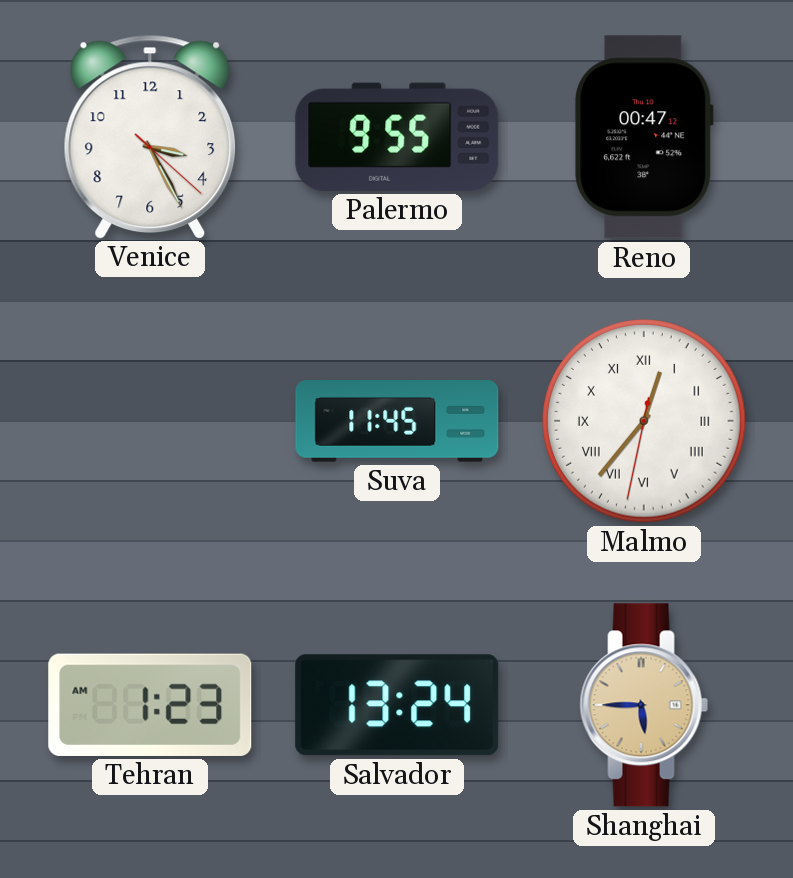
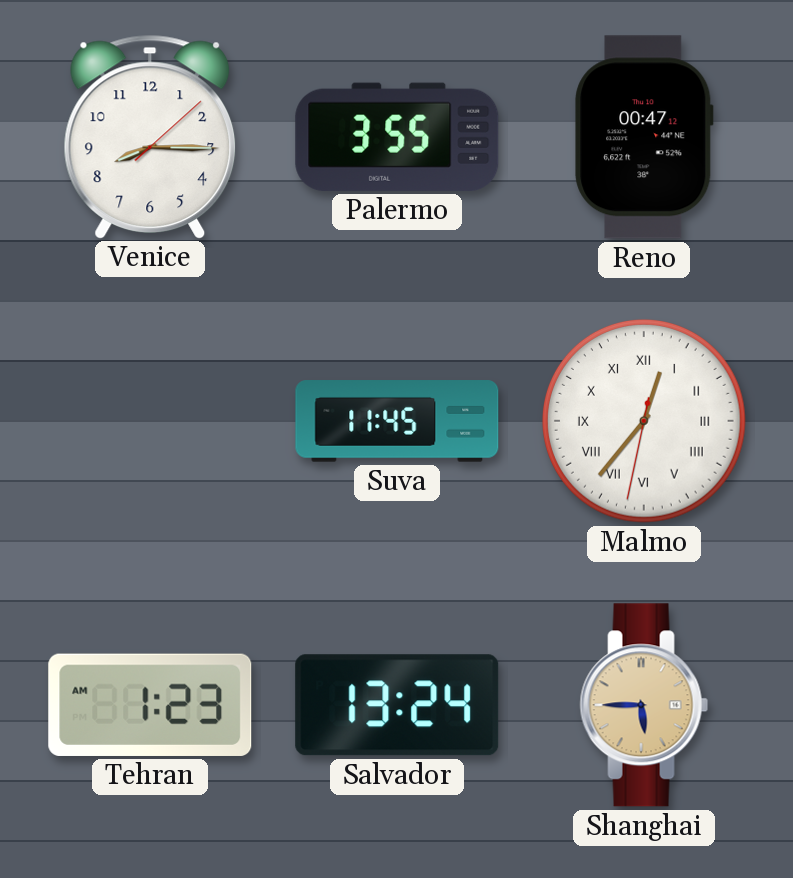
Venice: 3:25 -> 8:15 (150, 136)
Palermo: 9:55 -> 3:55 (397, 137)
